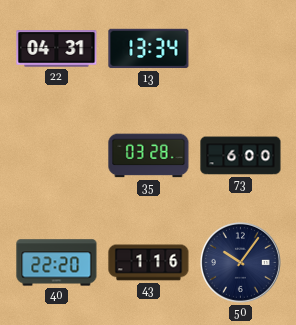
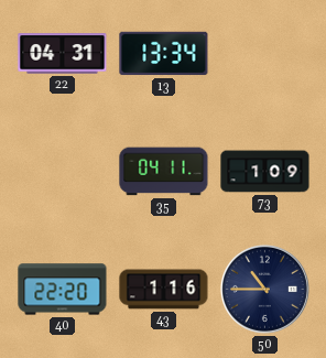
35: 03:28 -> 04:11 (164, 172)
73: 6:00 -> 1:09 (265, 172)
50: 10:06 -> 10:45 (264, 289)
